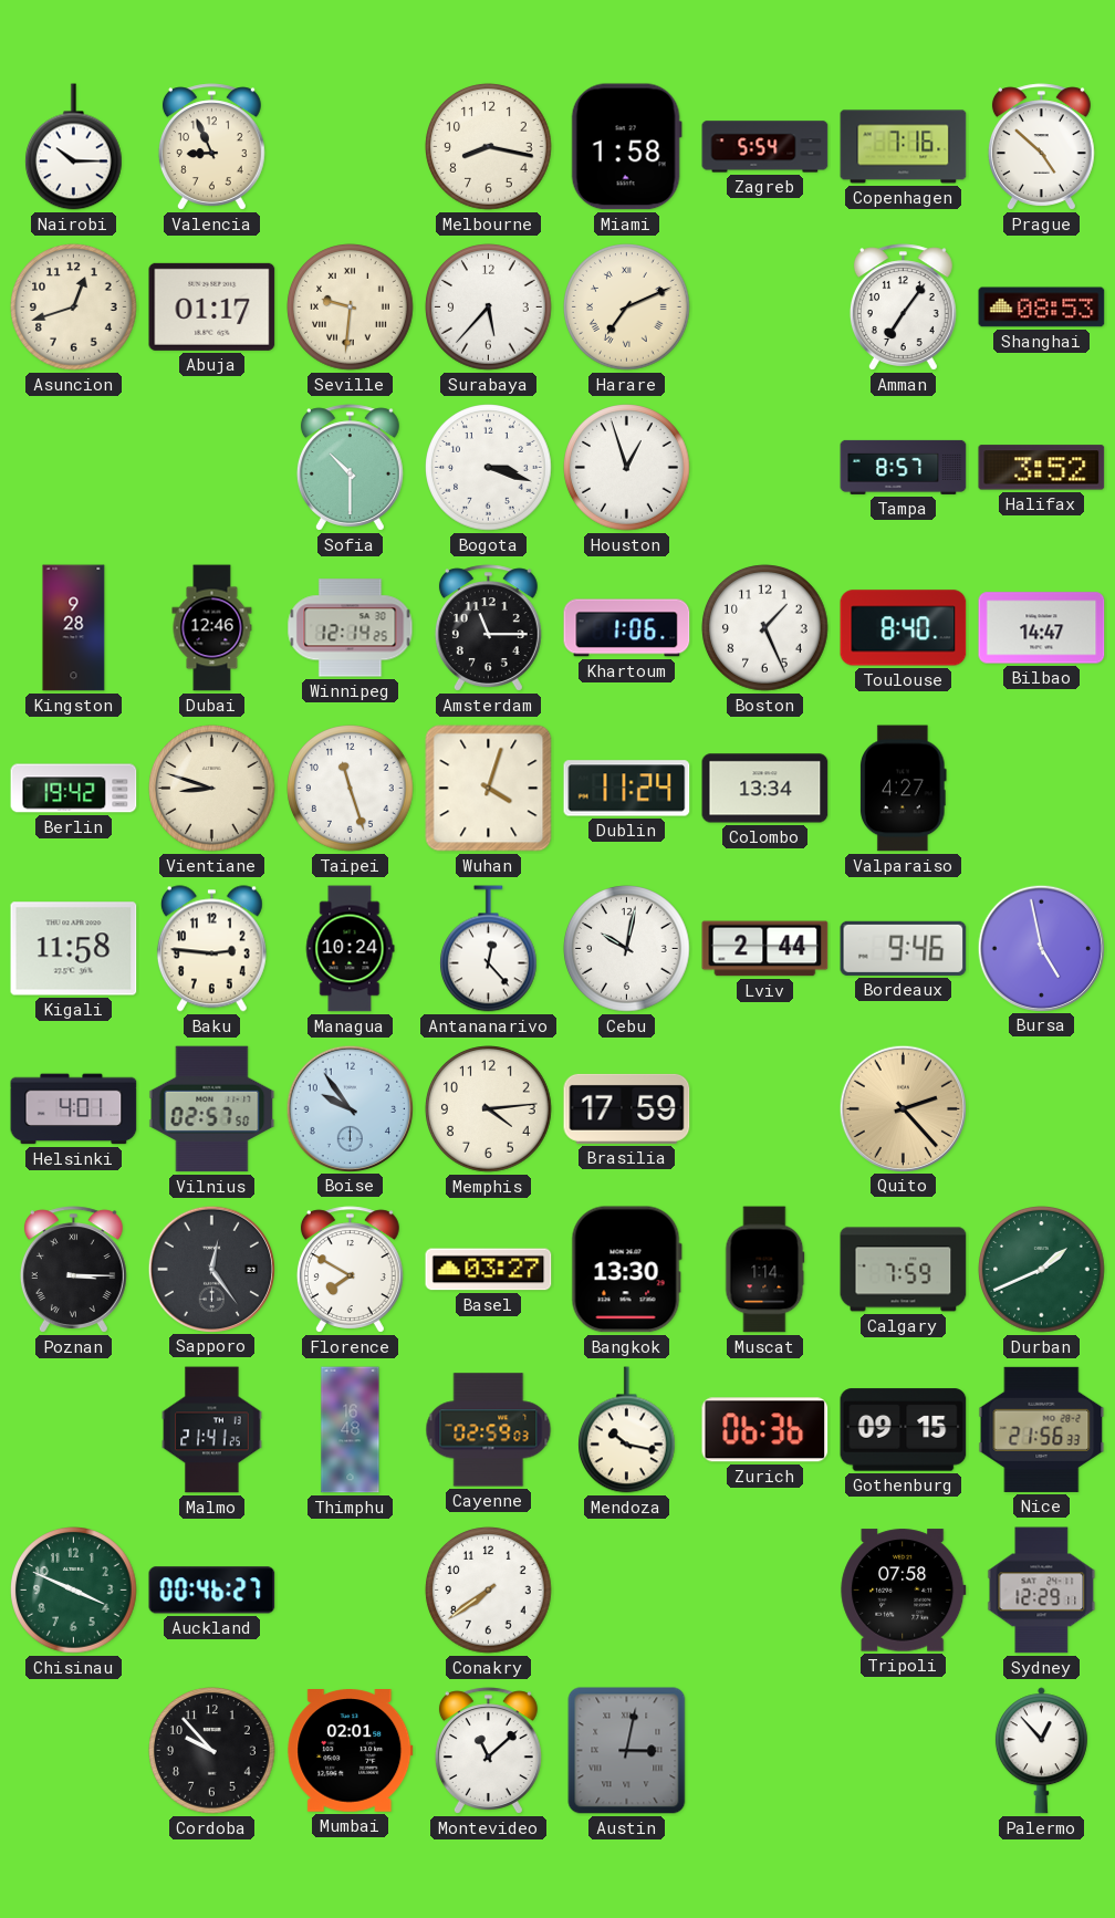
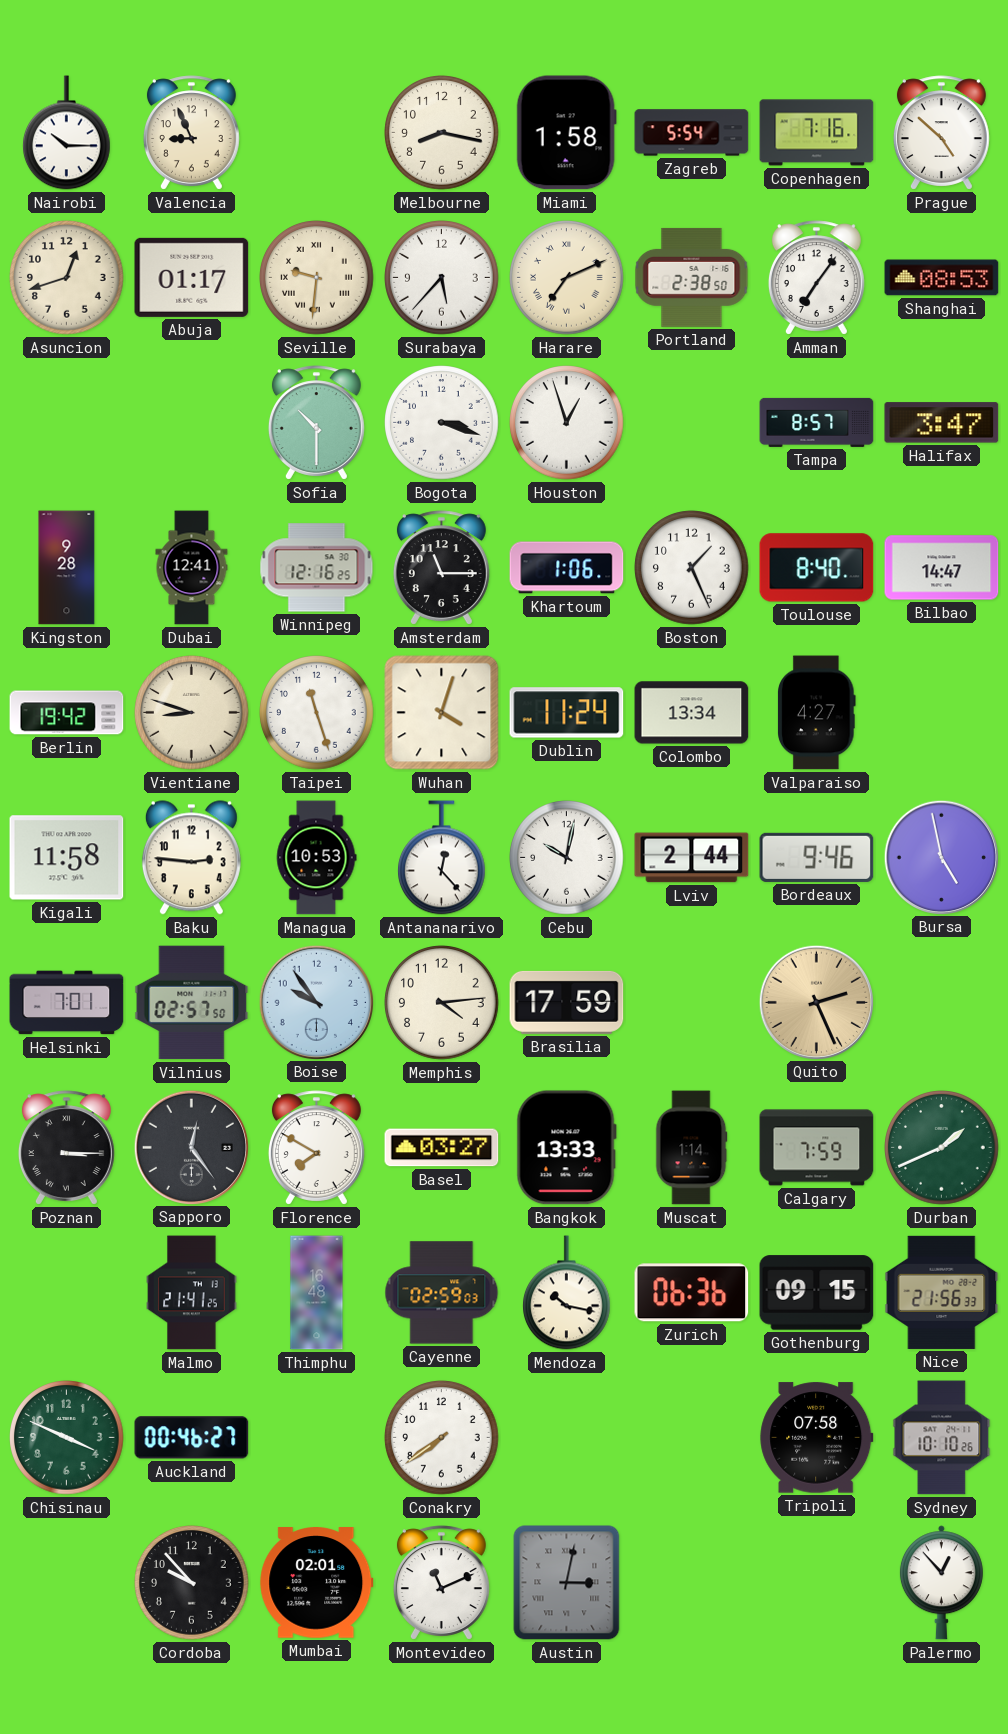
Portland: none -> 2:38 (692, 277)
Halifax: 3:52 -> 3:47 (942, 423)
Dubai: 12:46 -> 12:41 (192, 568)
Winnipeg: 12:14 -> 12:16 (317, 568)
Managua: 10:24 -> 10:53 (316, 858)
Helsinki: 4:01 -> 7:01 (67, 1003)
Quito: 2:23 -> 2:26 (816, 1002)
Bangkok: 13:30 -> 13:33 (566, 1148)
Sydney: 12:29 -> 10:10 (942, 1438)
Montevideo: 11:08 -> 11:11 (441, 1583)
